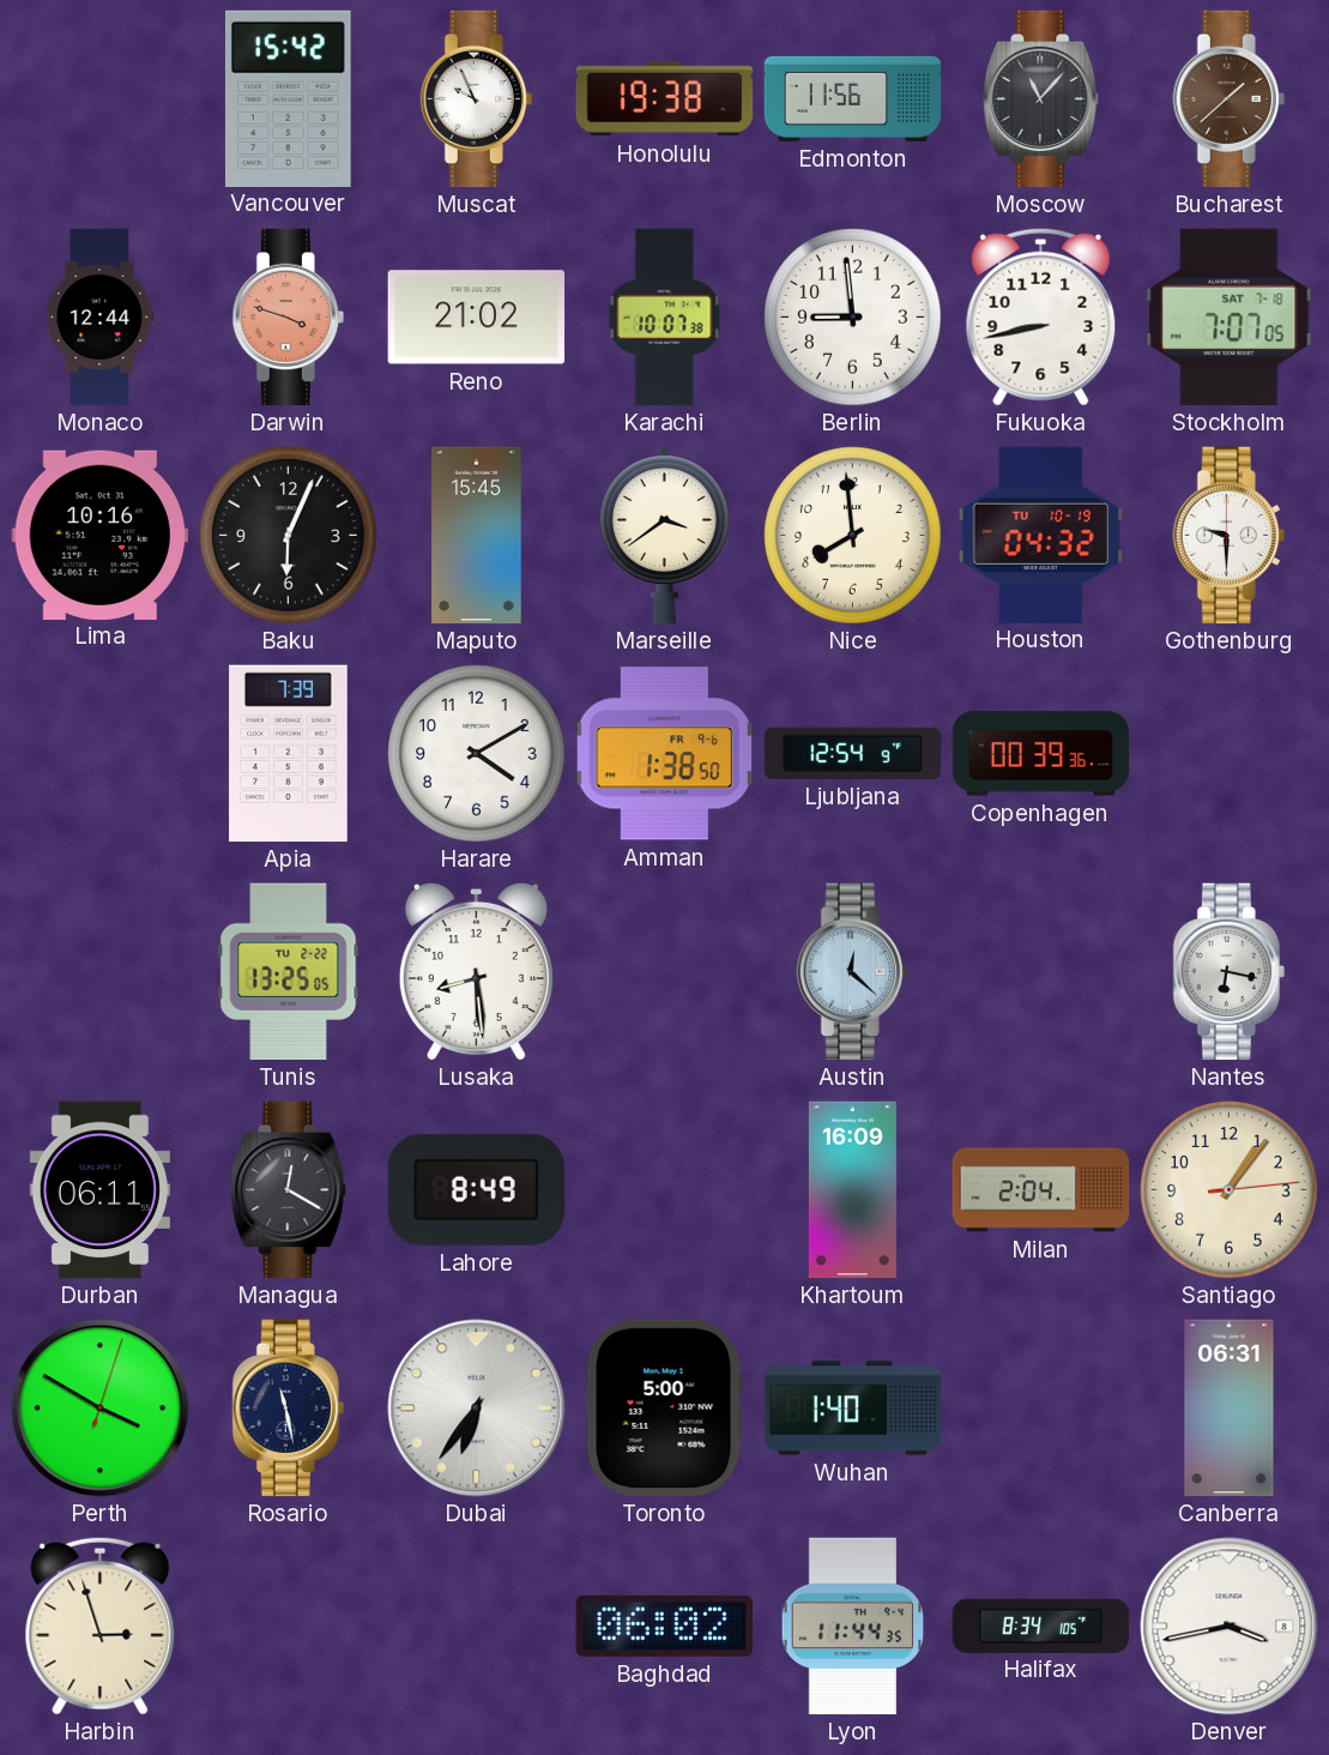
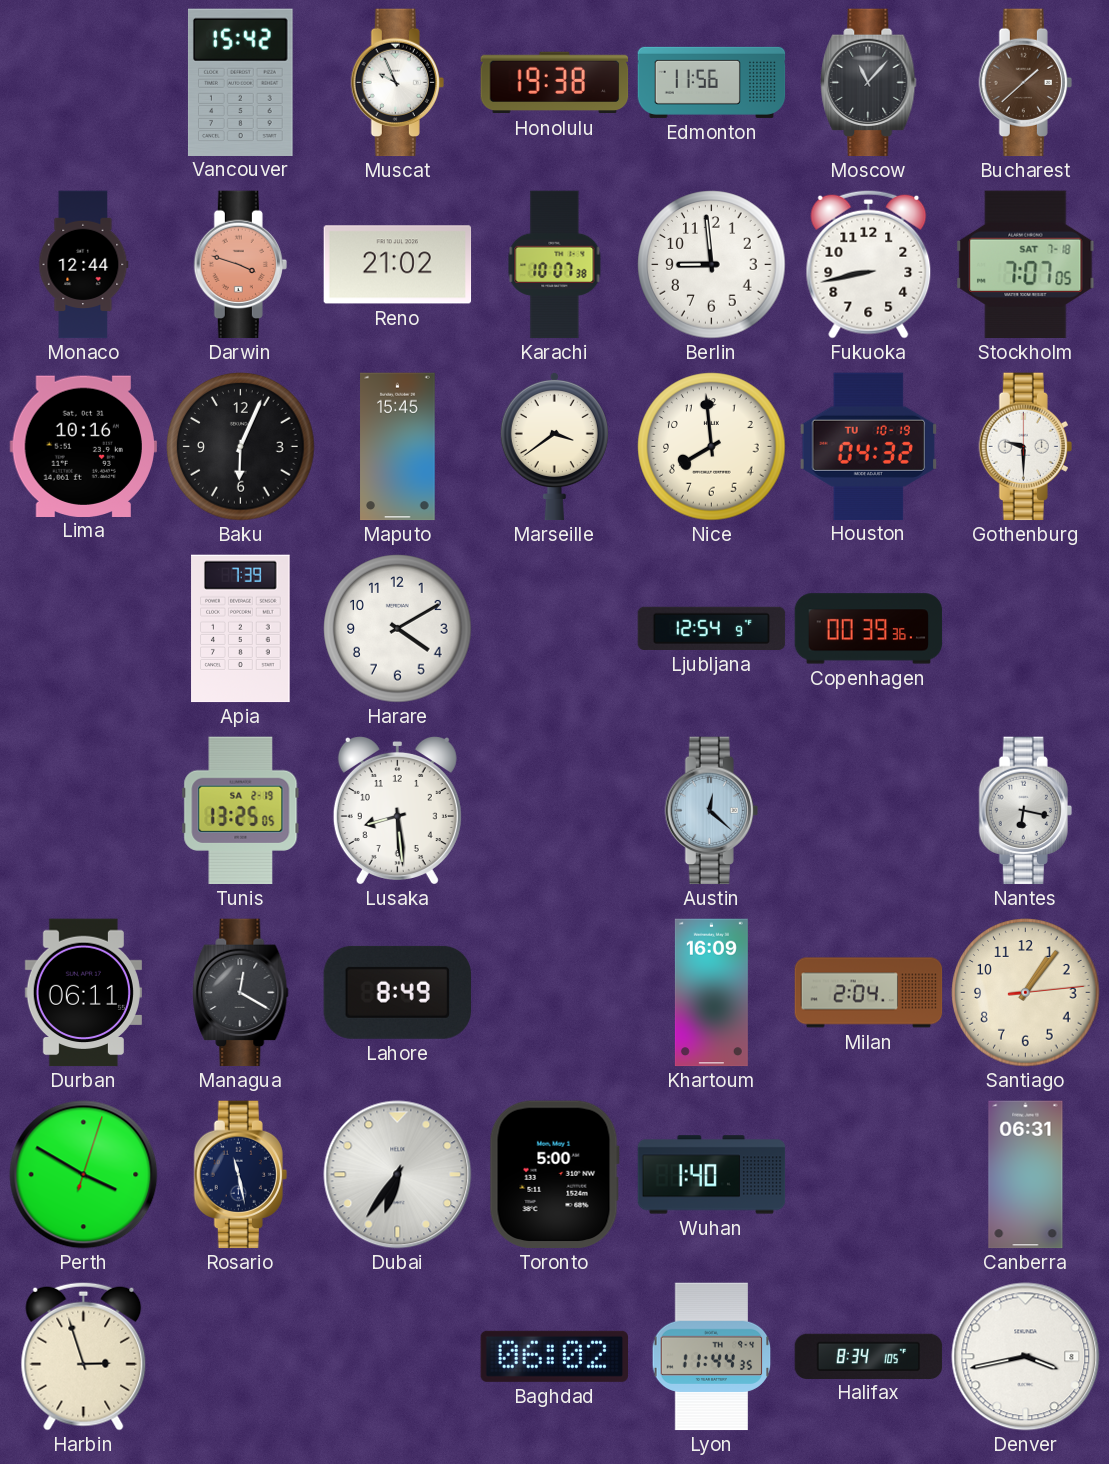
Amman: 1:38 -> none (664, 754)
Tunis date: TU 2-22 -> SA 2-19 (241, 811)
